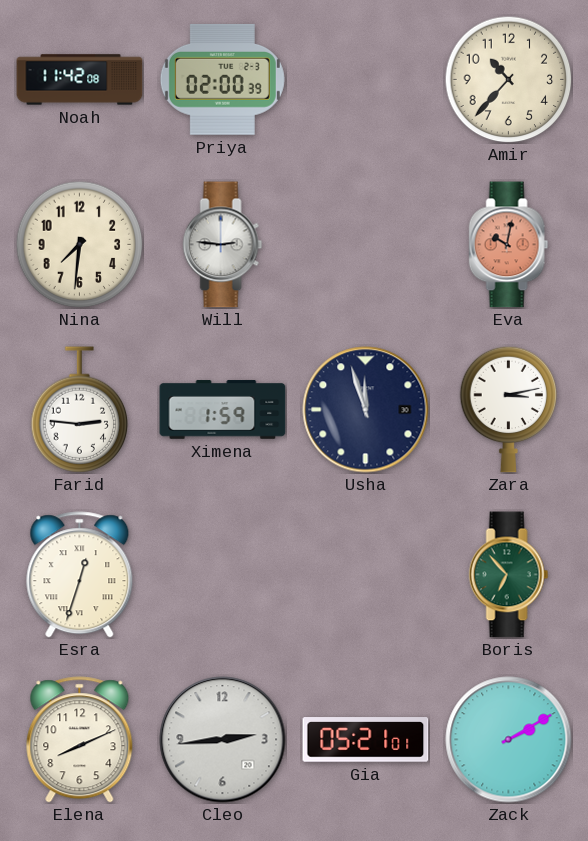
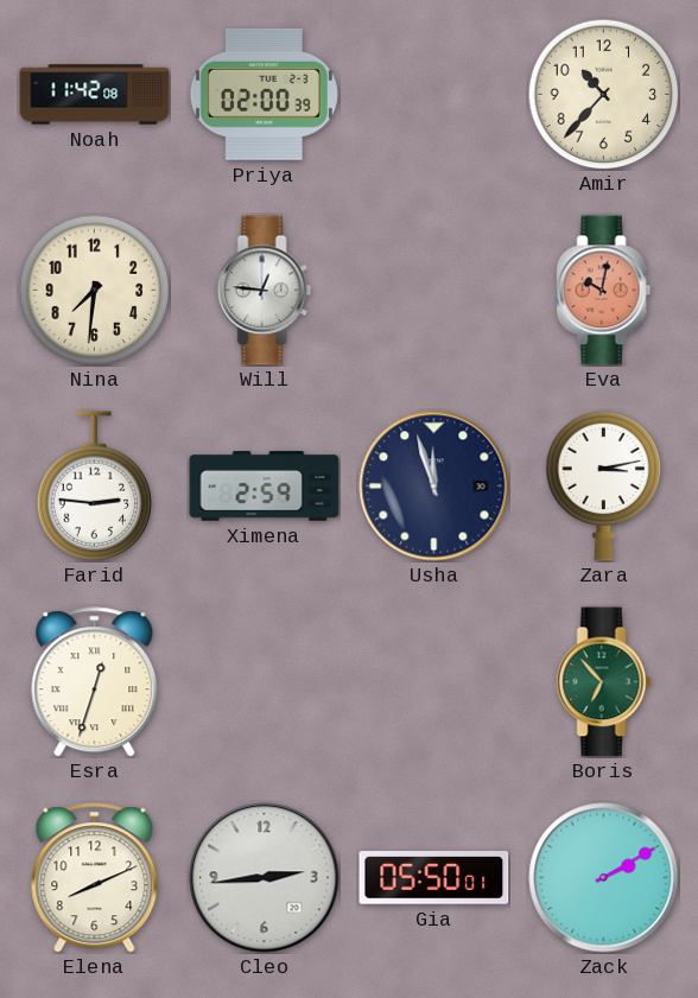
Will: 2:46 -> 12:46 (265, 291)
Ximena: 1:59 -> 2:59 (265, 487)
Gia: 05:21 -> 05:50 (434, 878)
